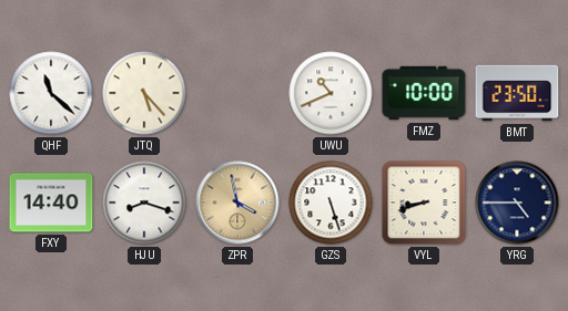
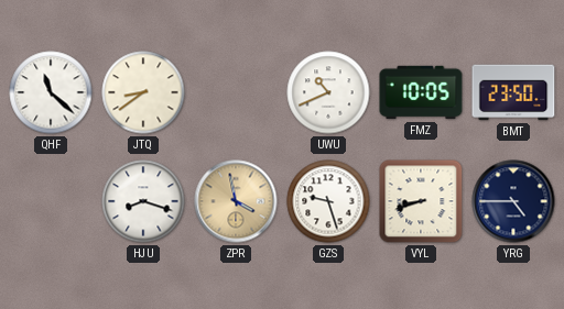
JTQ: 5:23 -> 8:39 (143, 92)
FMZ: 10:00 -> 10:05 (421, 92)
FXY: 14:40 -> none (51, 203)
GZS: 5:27 -> 9:27 (328, 201)
